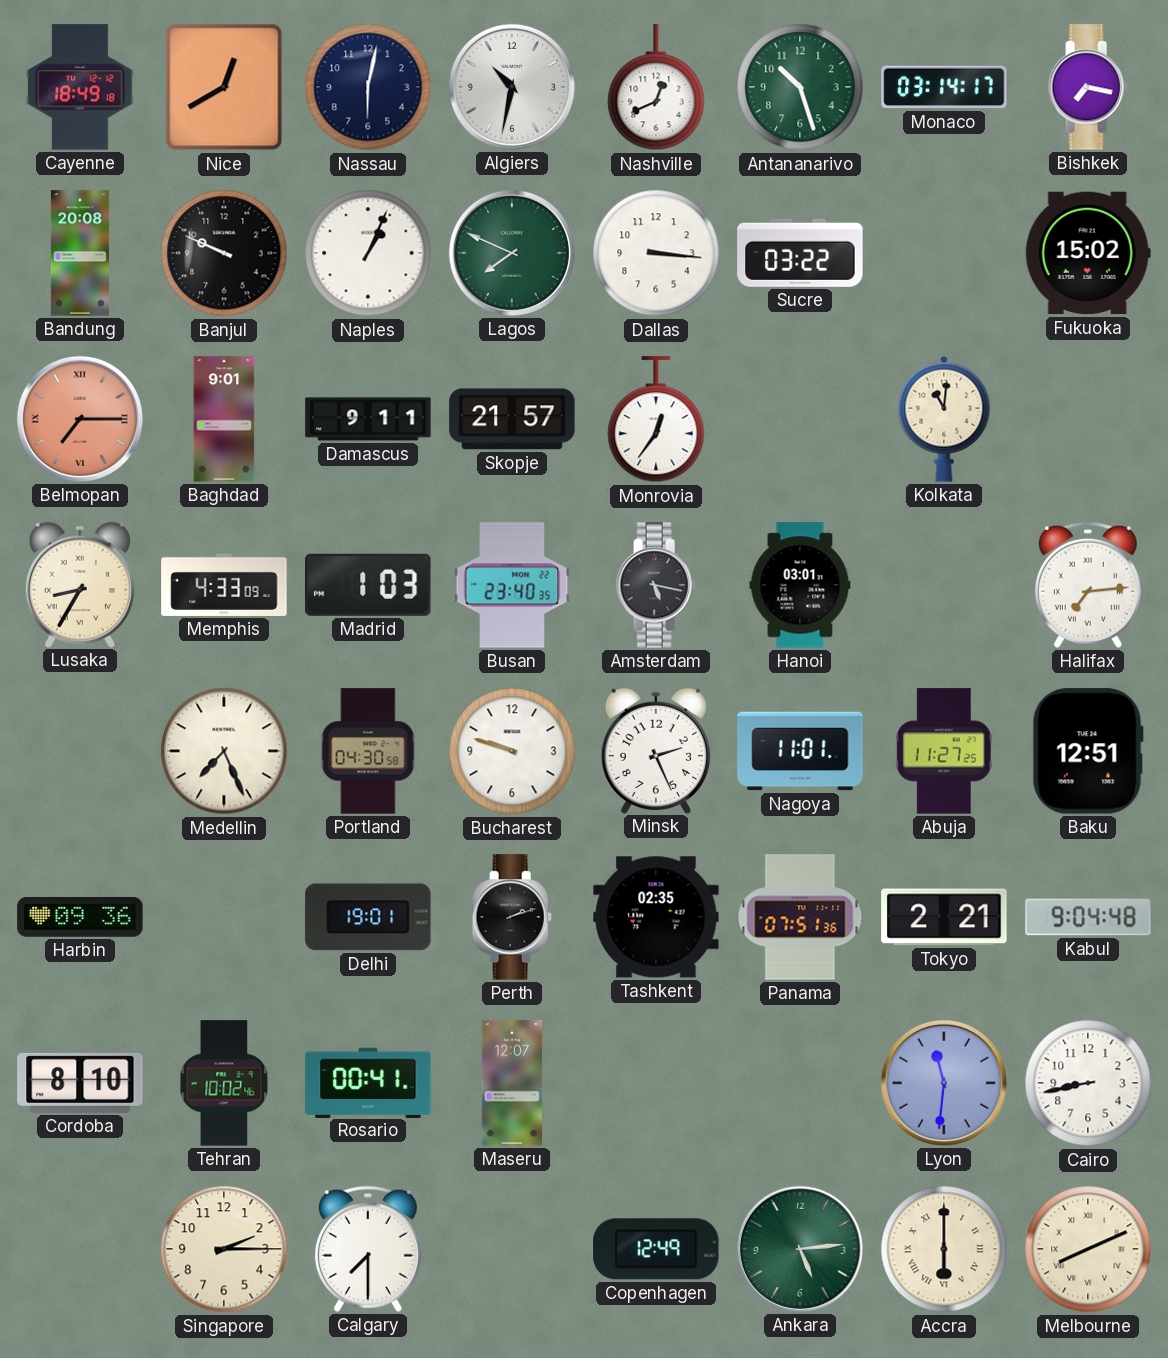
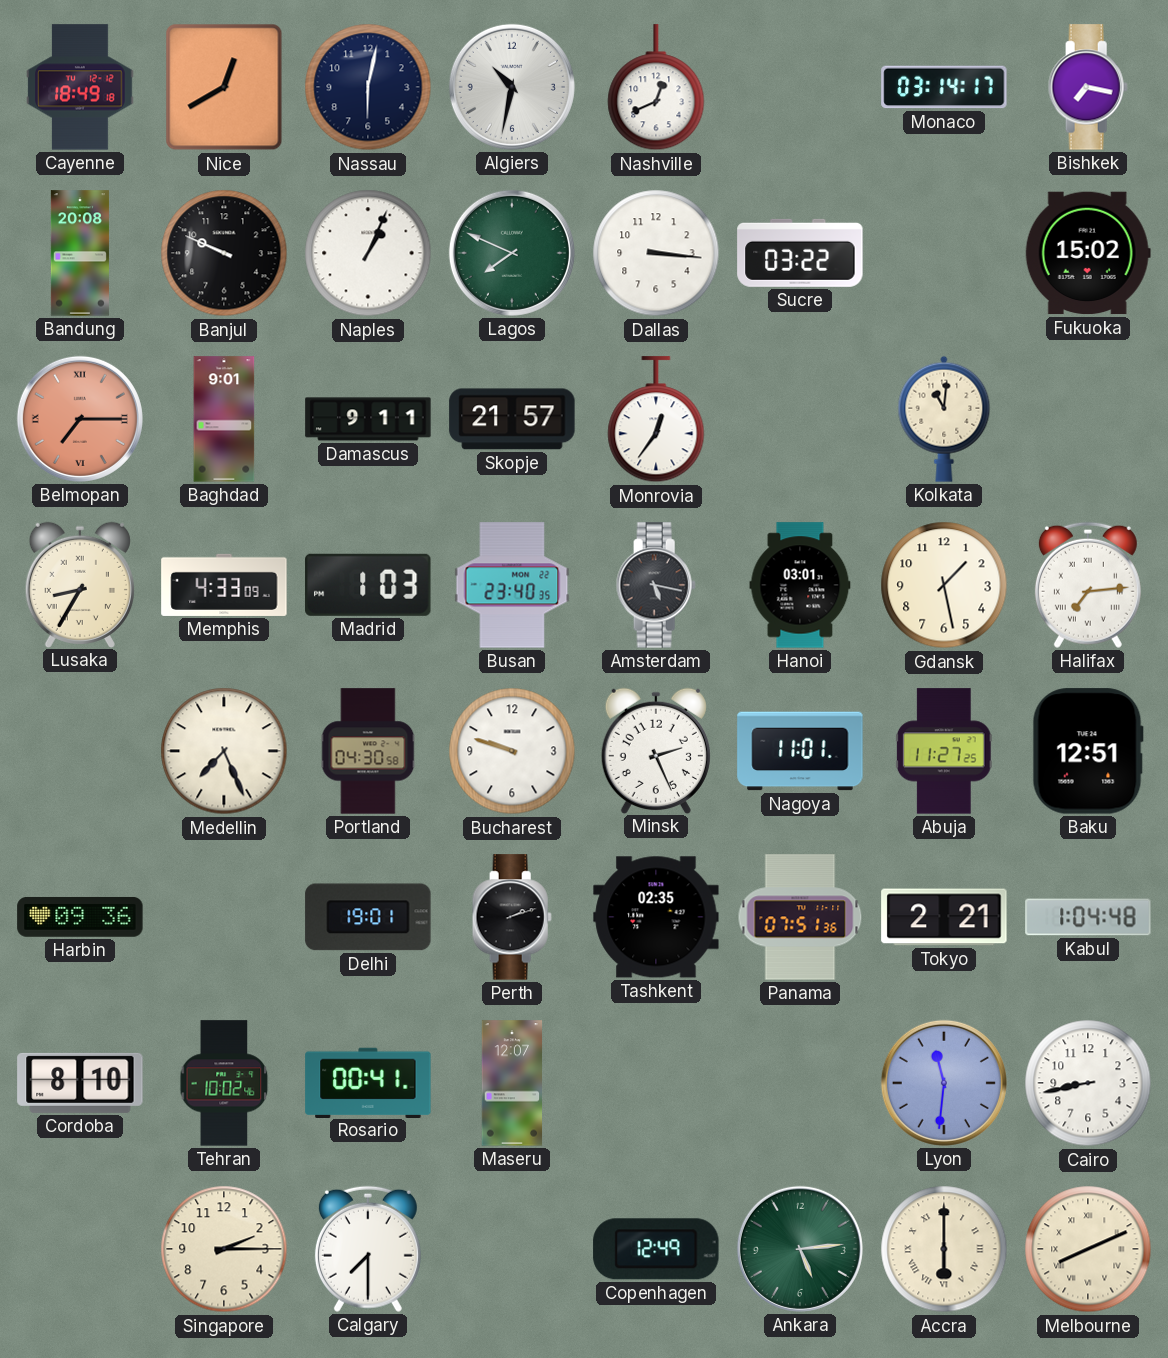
Antananarivo: 10:27 -> none (800, 87)
Gdansk: none -> 1:28 (944, 585)
Kabul: 9:04 -> 1:04 (1088, 917)
